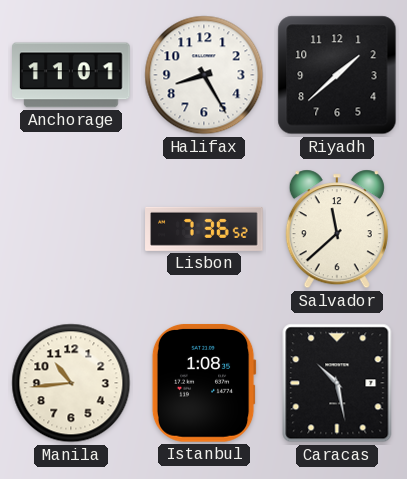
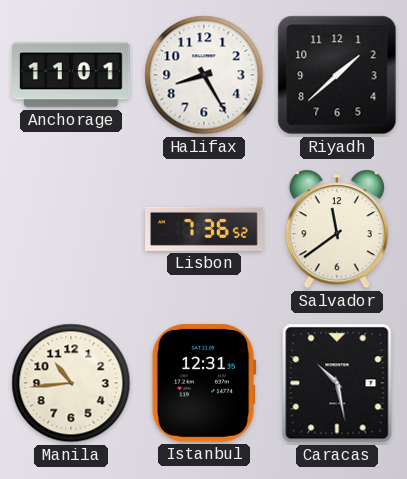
Salvador: 11:38 -> 11:39 (337, 229)
Istanbul: 1:08 -> 12:31 (204, 383)
